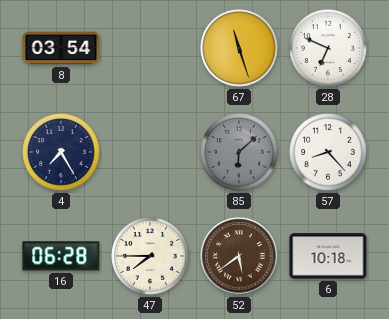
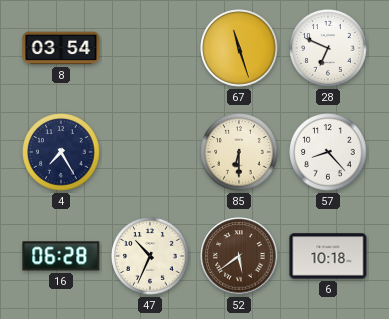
85: 6:08 -> 6:30 (239, 152)
85 dial: grey -> cream (239, 152)
47: 7:45 -> 10:34 (150, 256)
